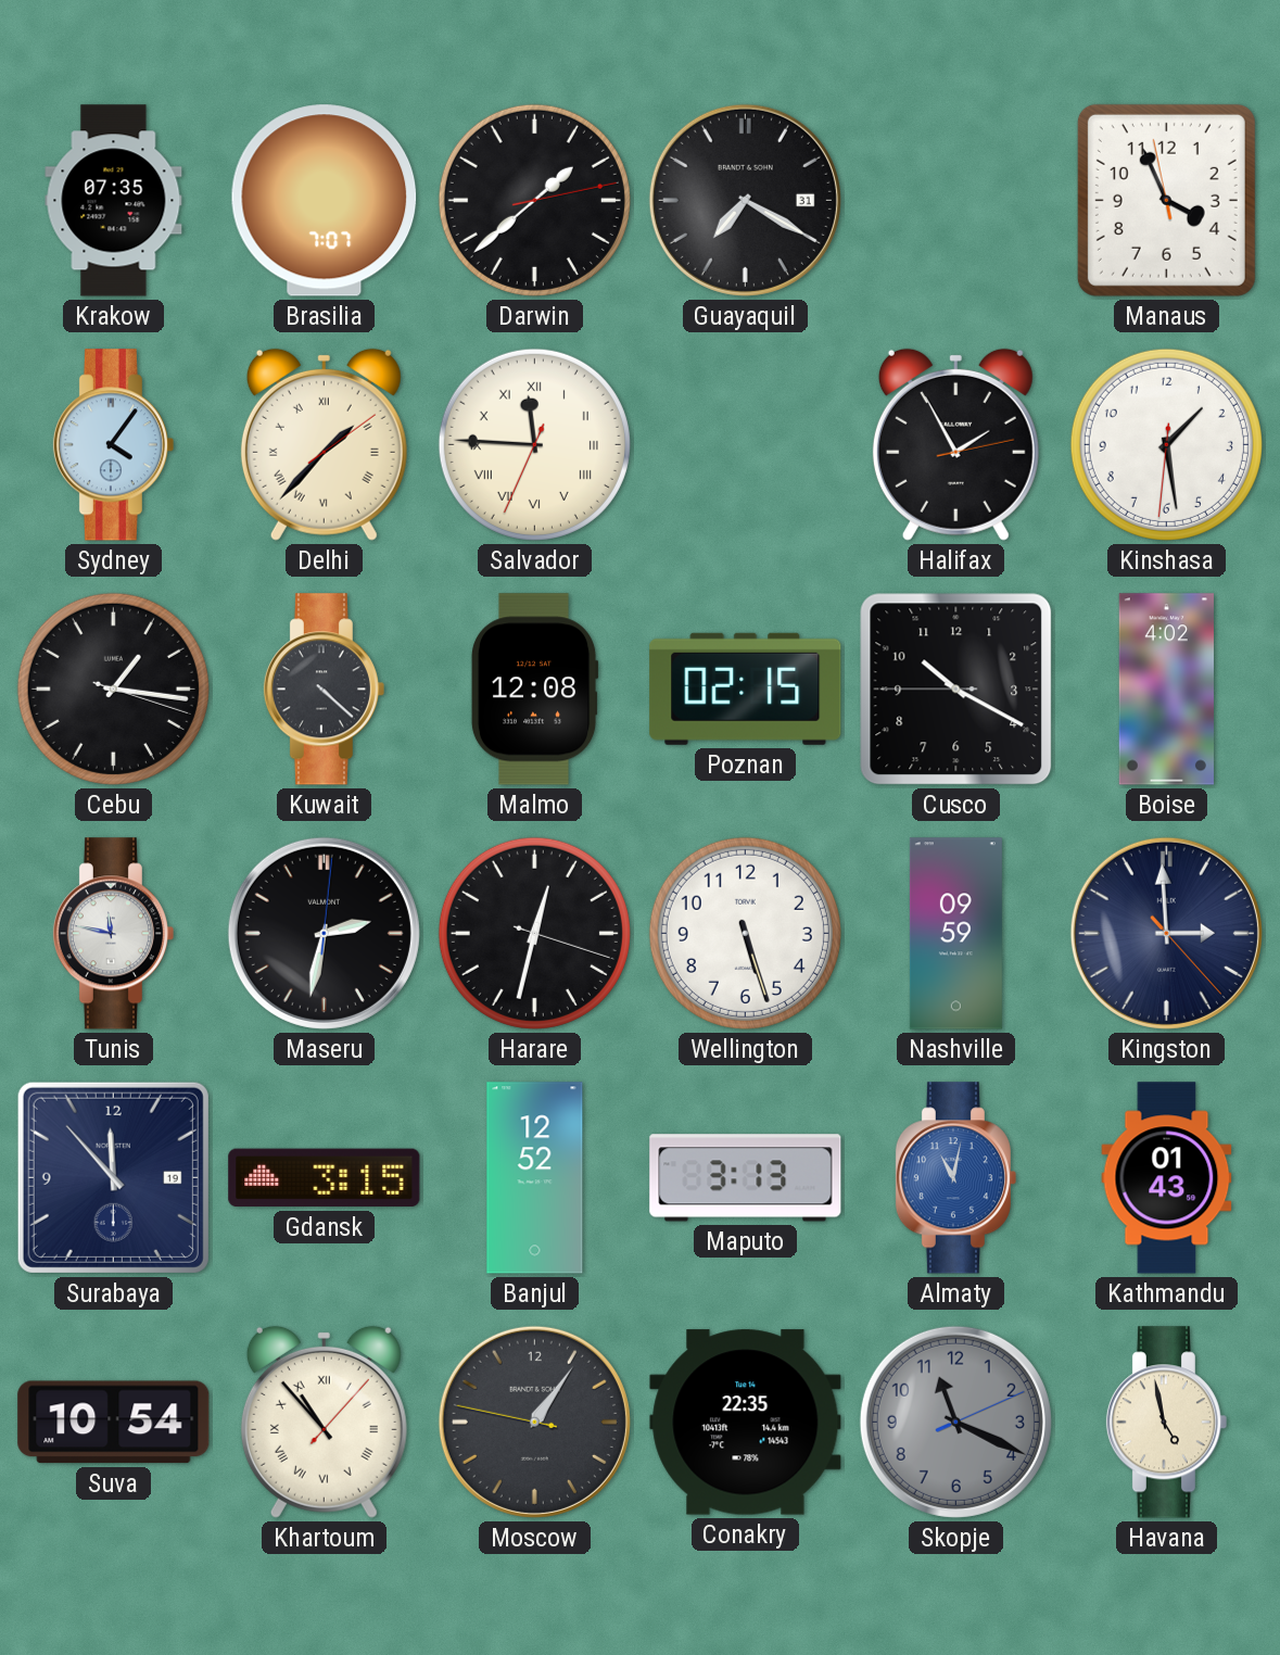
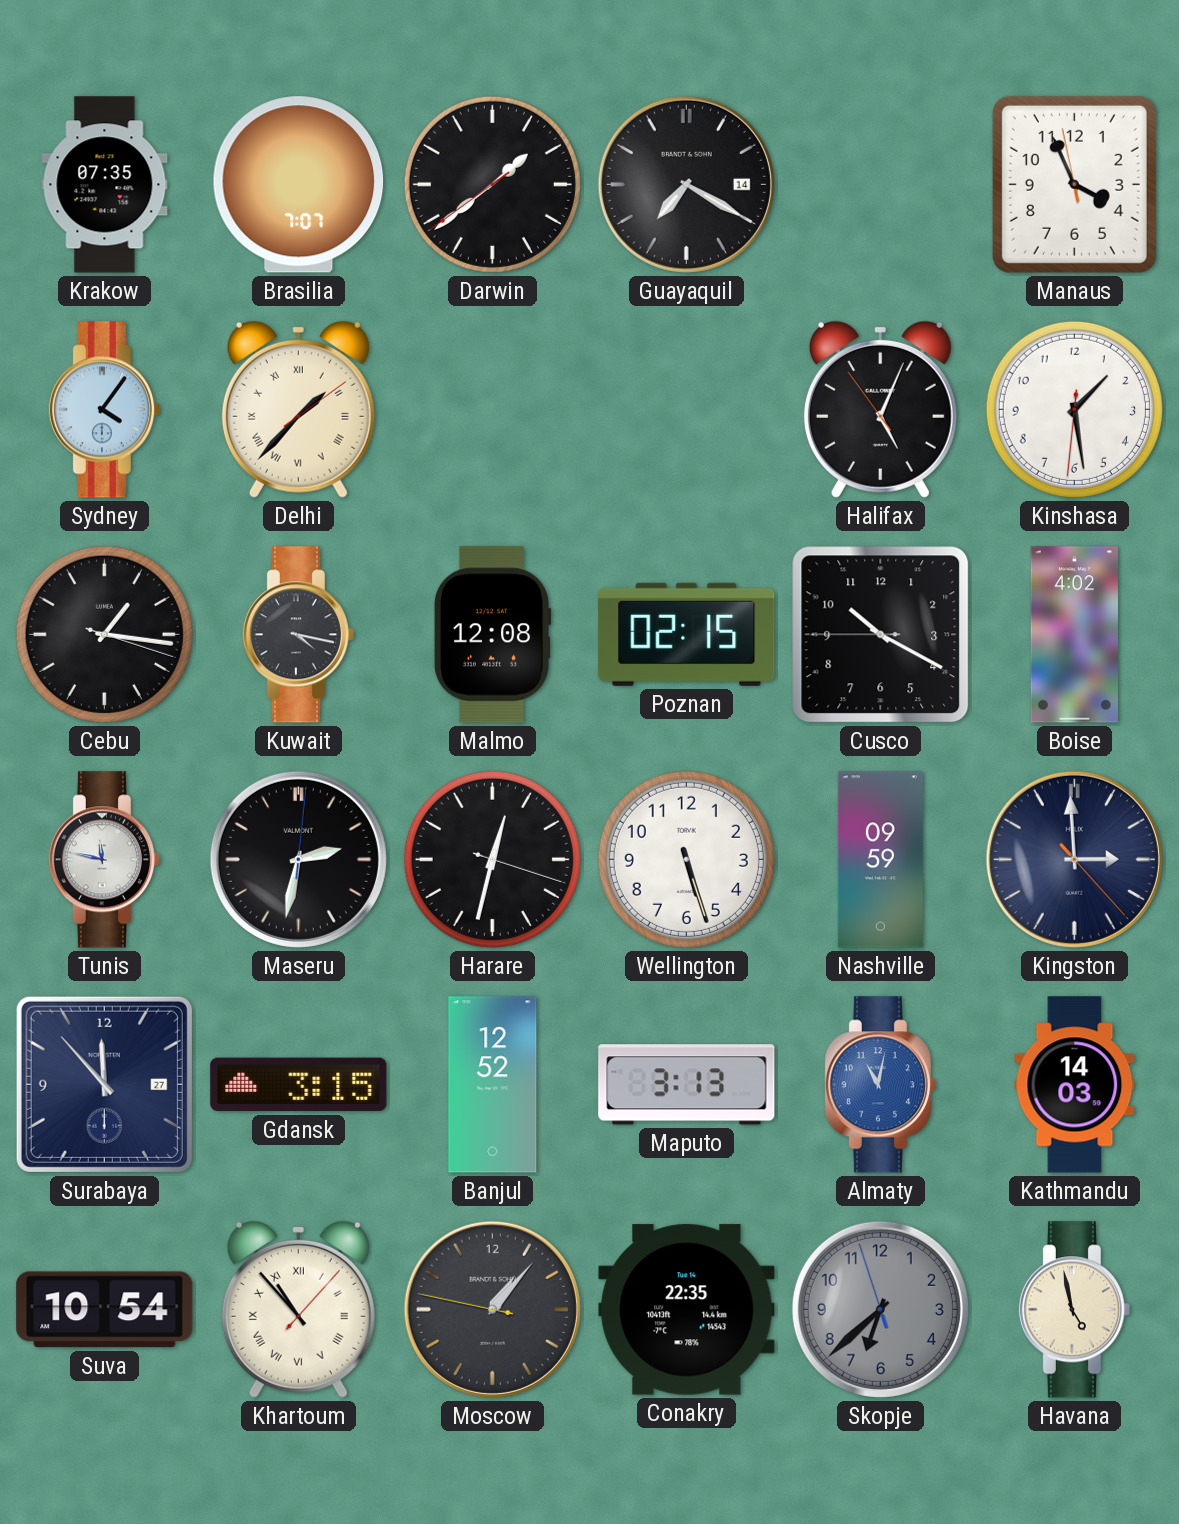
Darwin: 1:38:13 -> 1:38:39 (492, 184)
Guayaquil date: 31 -> 14 (686, 184)
Salvador: 11:45 -> none (534, 444)
Halifax: 1:55 -> 5:03 (880, 409)
Kuwait: 4:22 -> 4:17 (298, 635)
Surabaya date: 19 -> 27 (104, 1084)
Kathmandu: 01:43 -> 14:03 (1075, 1085)
Moscow: 1:05 -> 1:06 (492, 1309)
Skopje: 11:19 -> 6:37 (880, 1309)
